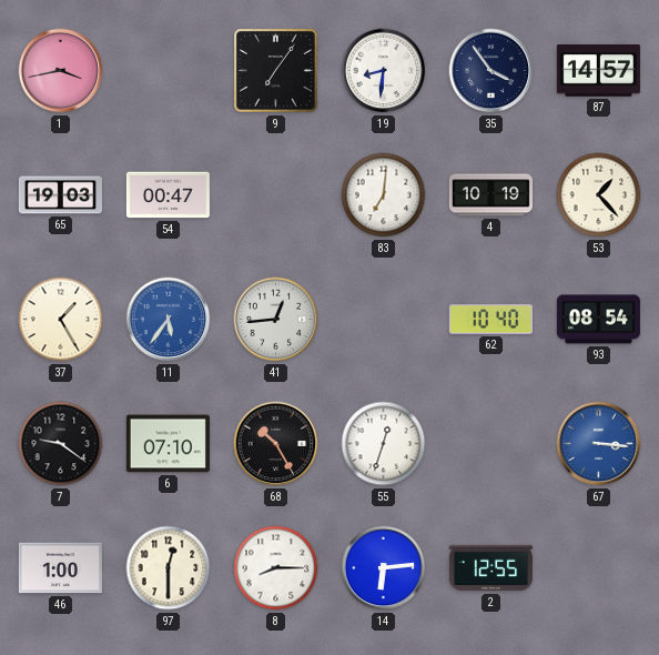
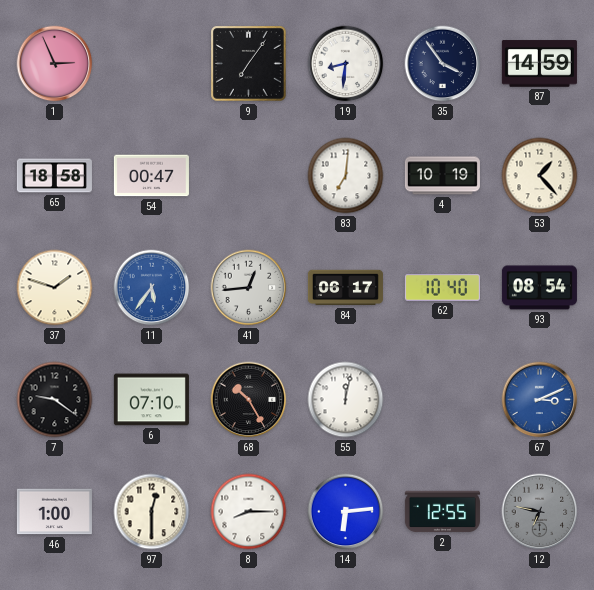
1: 3:43 -> 2:56 (55, 64)
87: 14:57 -> 14:59 (539, 64)
65: 19:03 -> 18:58 (54, 176)
37: 1:25 -> 1:48 (55, 288)
84: none -> 06:17 (345, 288)
55: 12:33 -> 12:02 (346, 400)
67: 3:16 -> 3:11 (540, 400)
12: none -> 6:47 (540, 512)
